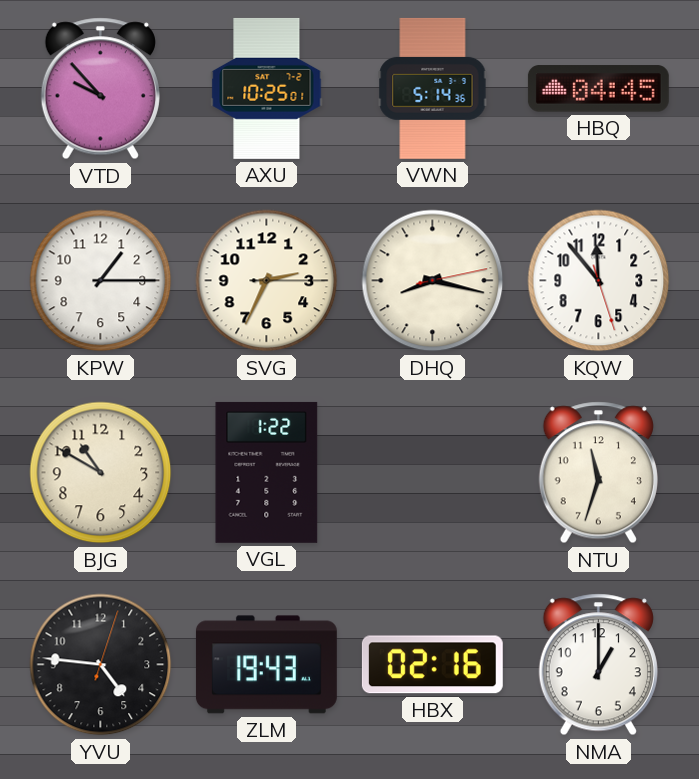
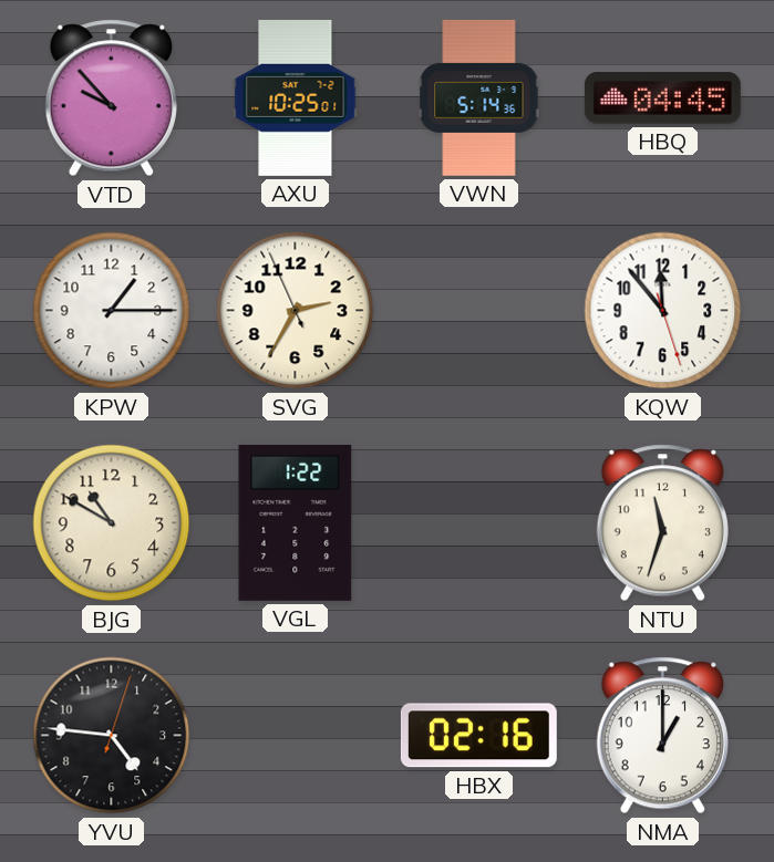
SVG: 2:34:15 -> 2:34:56 (296, 311)
DHQ: 8:17 -> none (433, 281)
ZLM: 19:43 -> none (266, 665)
